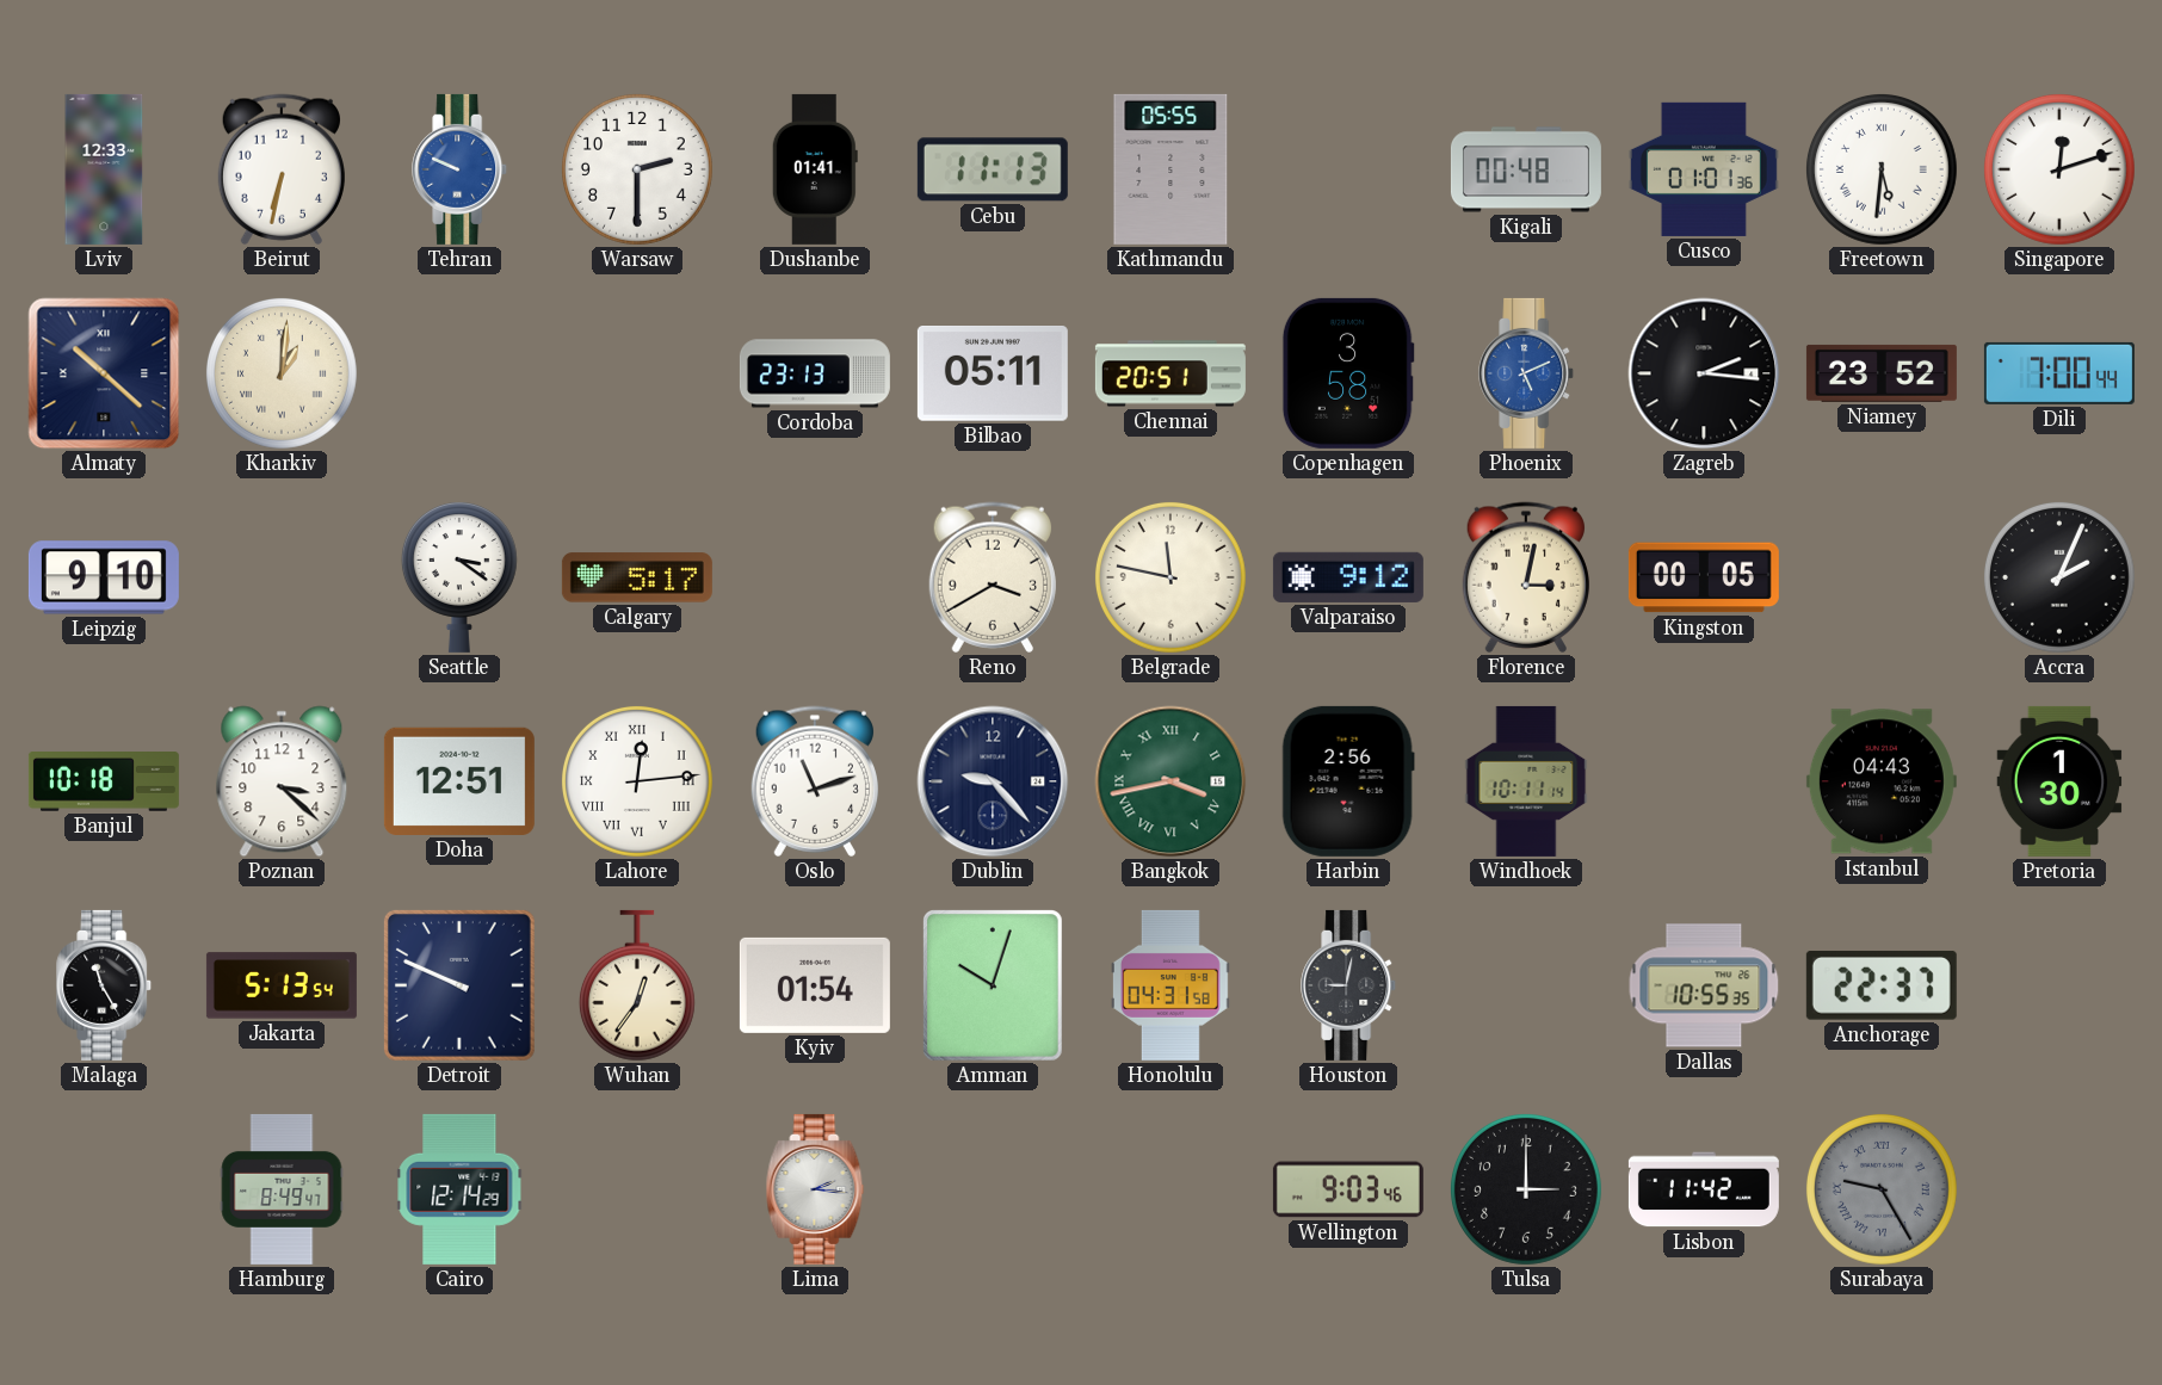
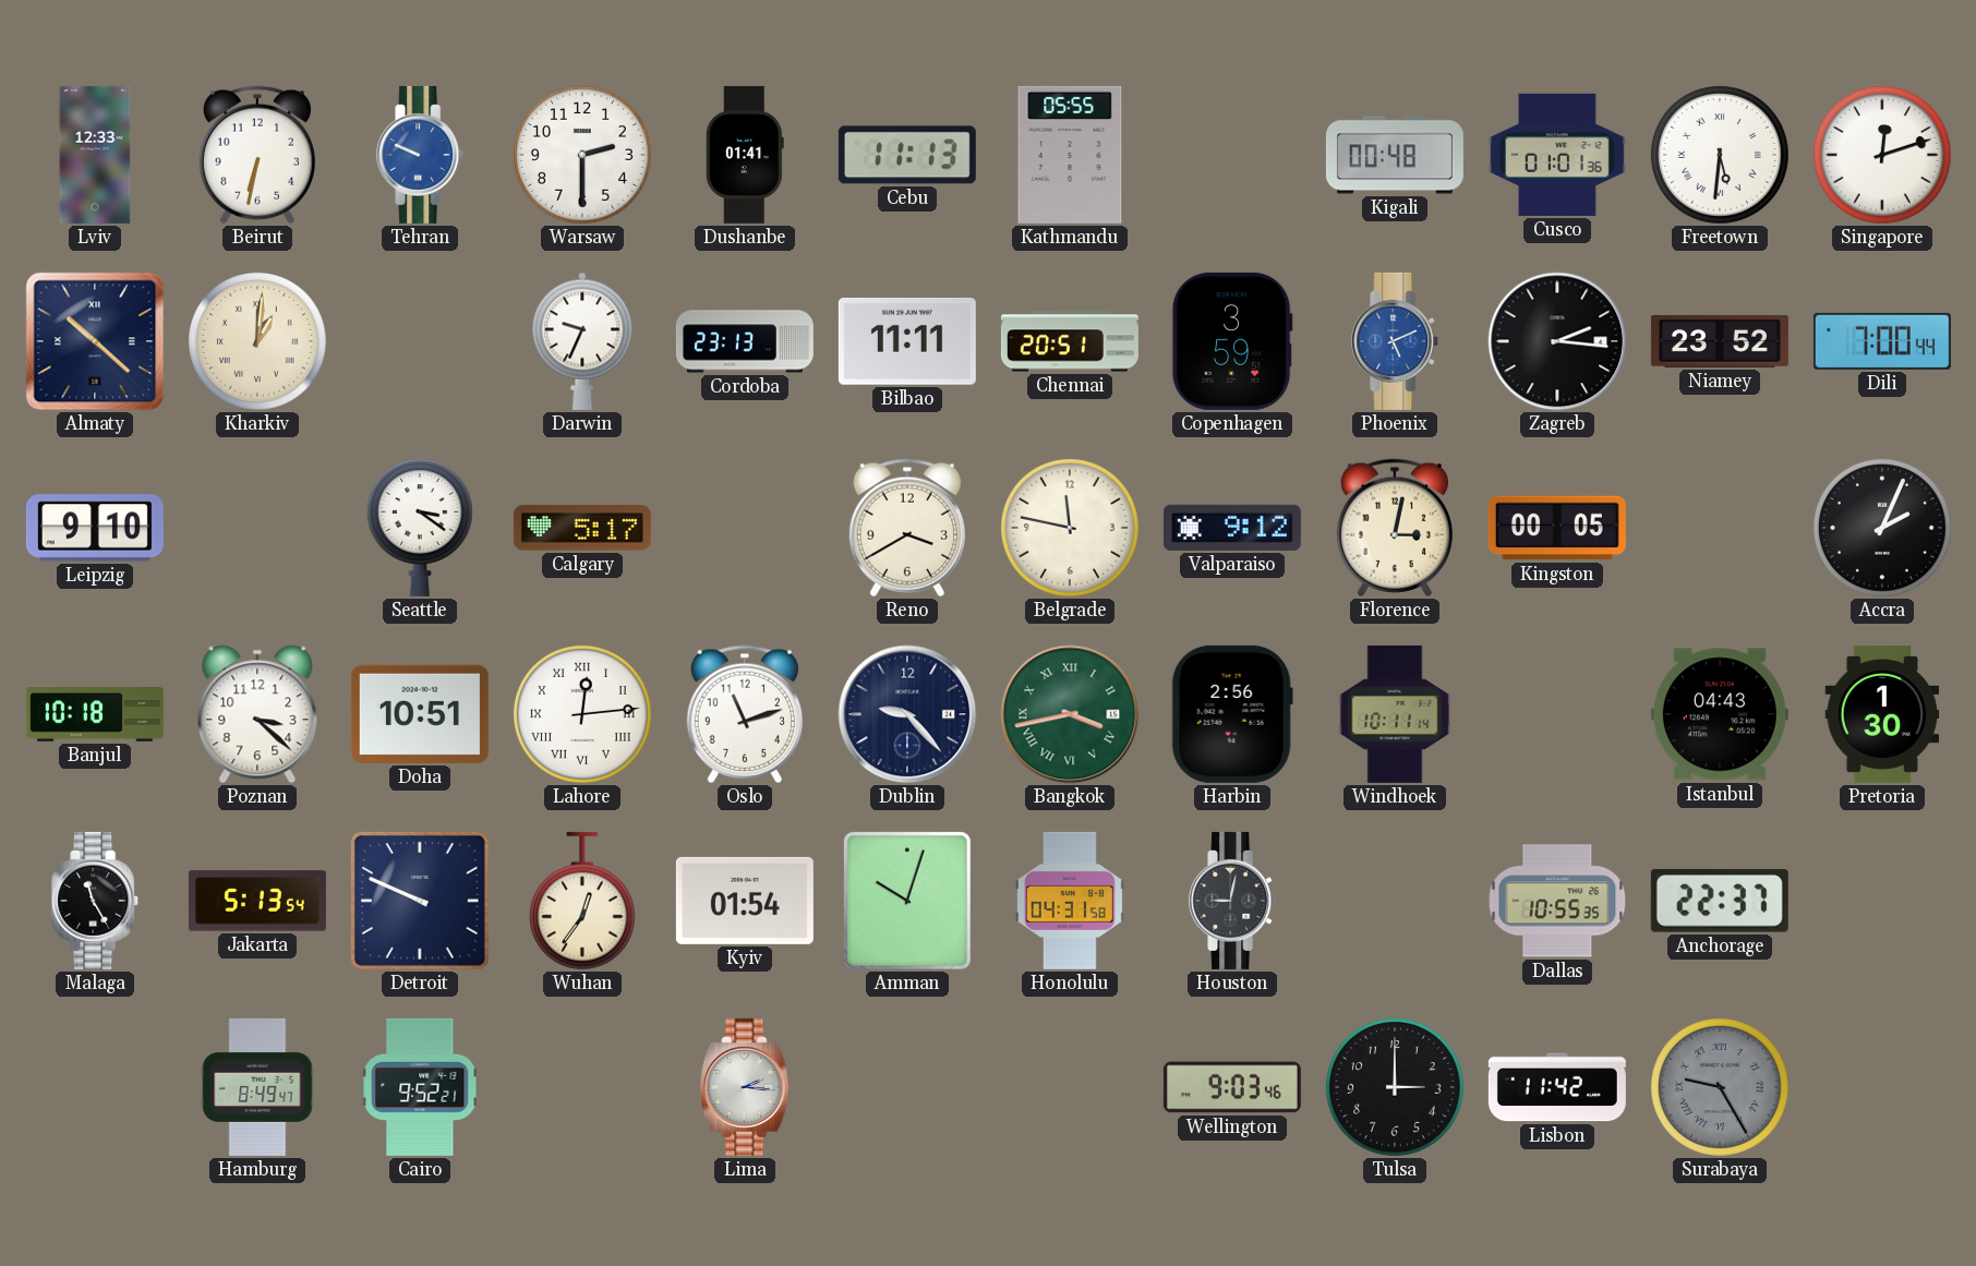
Darwin: none -> 9:34 (582, 341)
Bilbao: 05:11 -> 11:11 (907, 342)
Copenhagen: 3:58 -> 3:59 (1232, 341)
Doha: 12:51 -> 10:51 (420, 714)
Cairo: 12:14 -> 9:52 (420, 1087)
